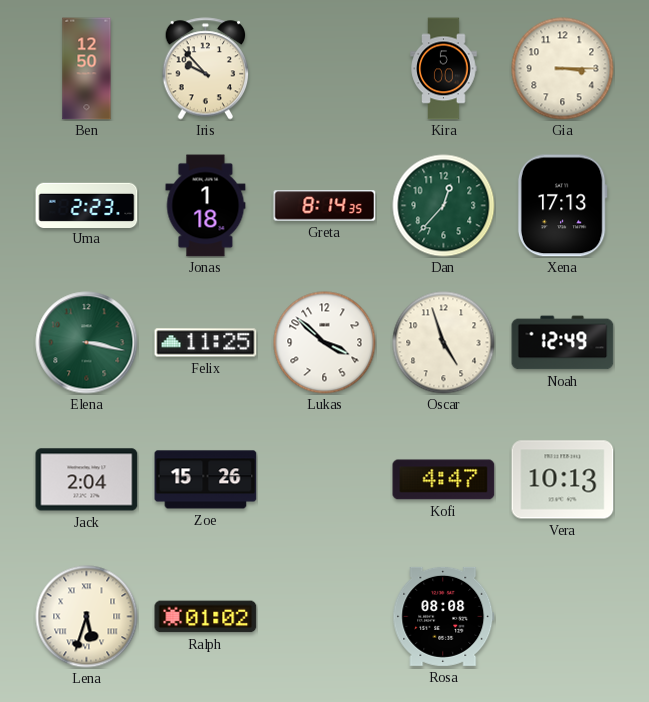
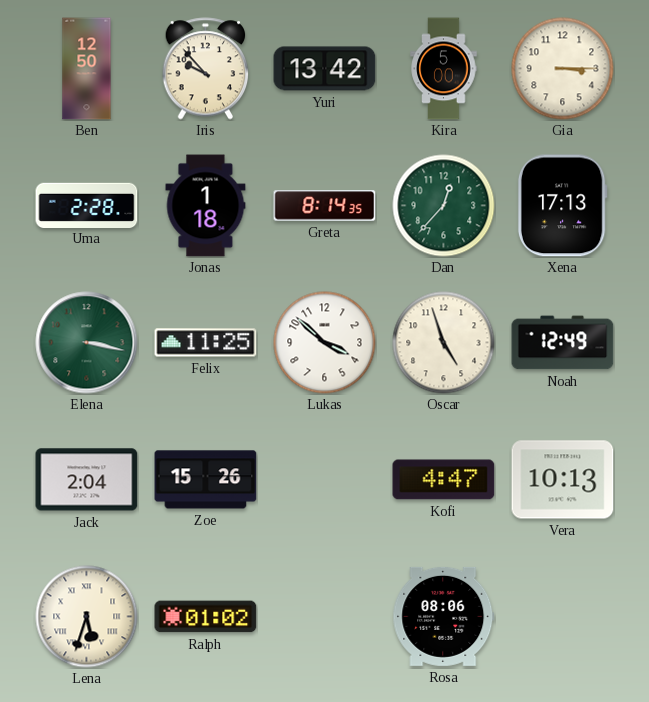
Yuri: none -> 13:42 (325, 69)
Uma: 2:23 -> 2:28 (87, 205)
Rosa: 08:08 -> 08:06 (444, 616)
